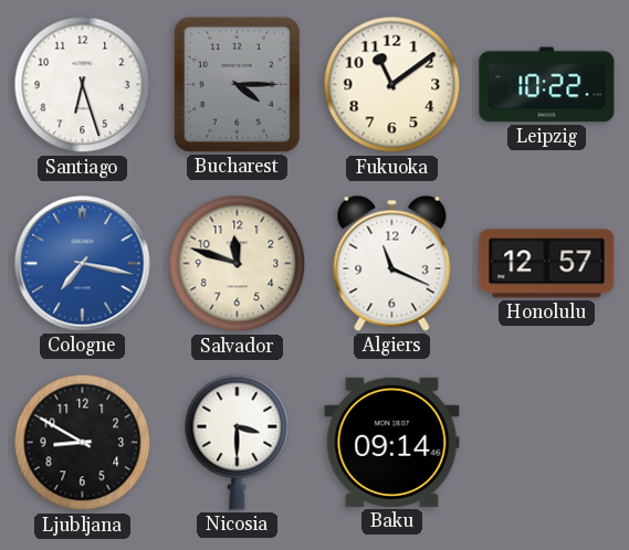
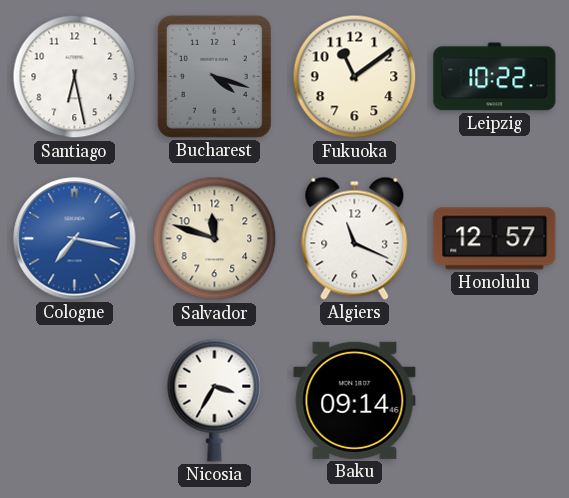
Santiago: 6:27 -> 6:28 (75, 77)
Bucharest: 4:15 -> 4:18 (214, 76)
Ljubljana: 8:50 -> none (83, 443)
Nicosia: 3:30 -> 3:35 (215, 400)
